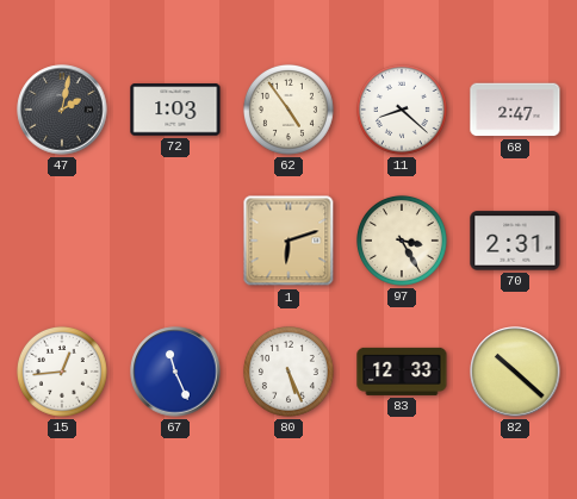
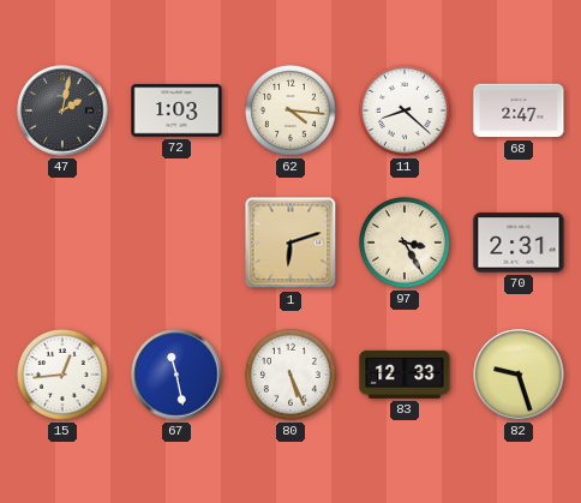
62: 4:54 -> 4:16 (290, 110)
67: 11:26 -> 11:28 (176, 375)
82: 10:22 -> 9:27 (519, 375)
